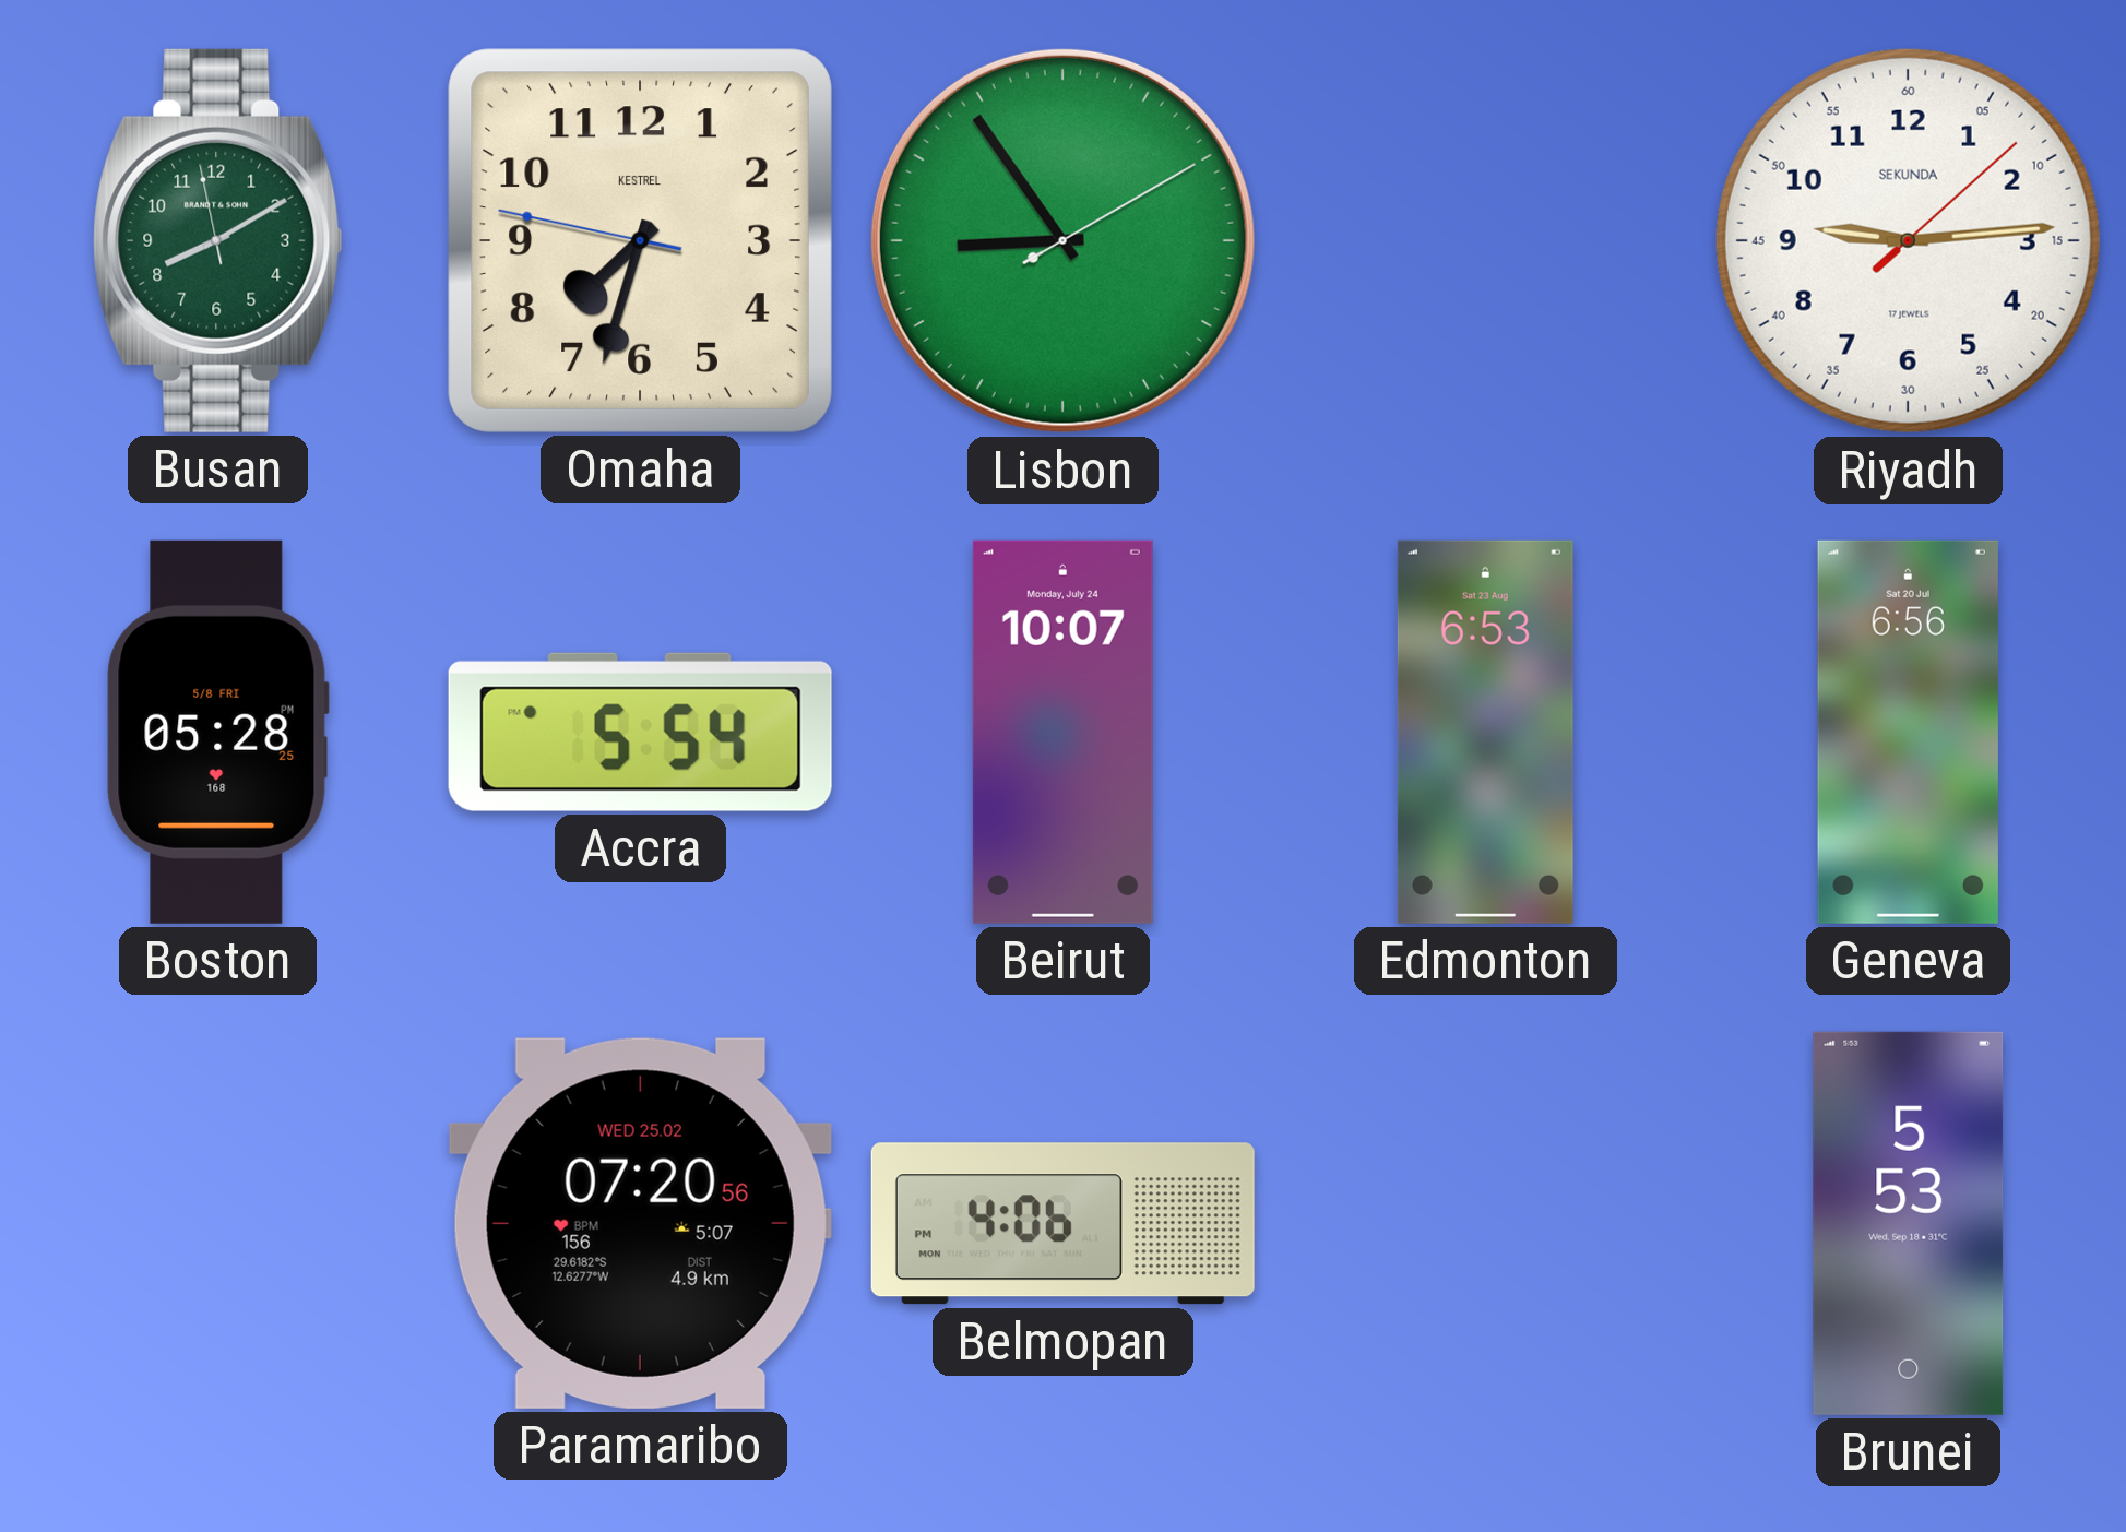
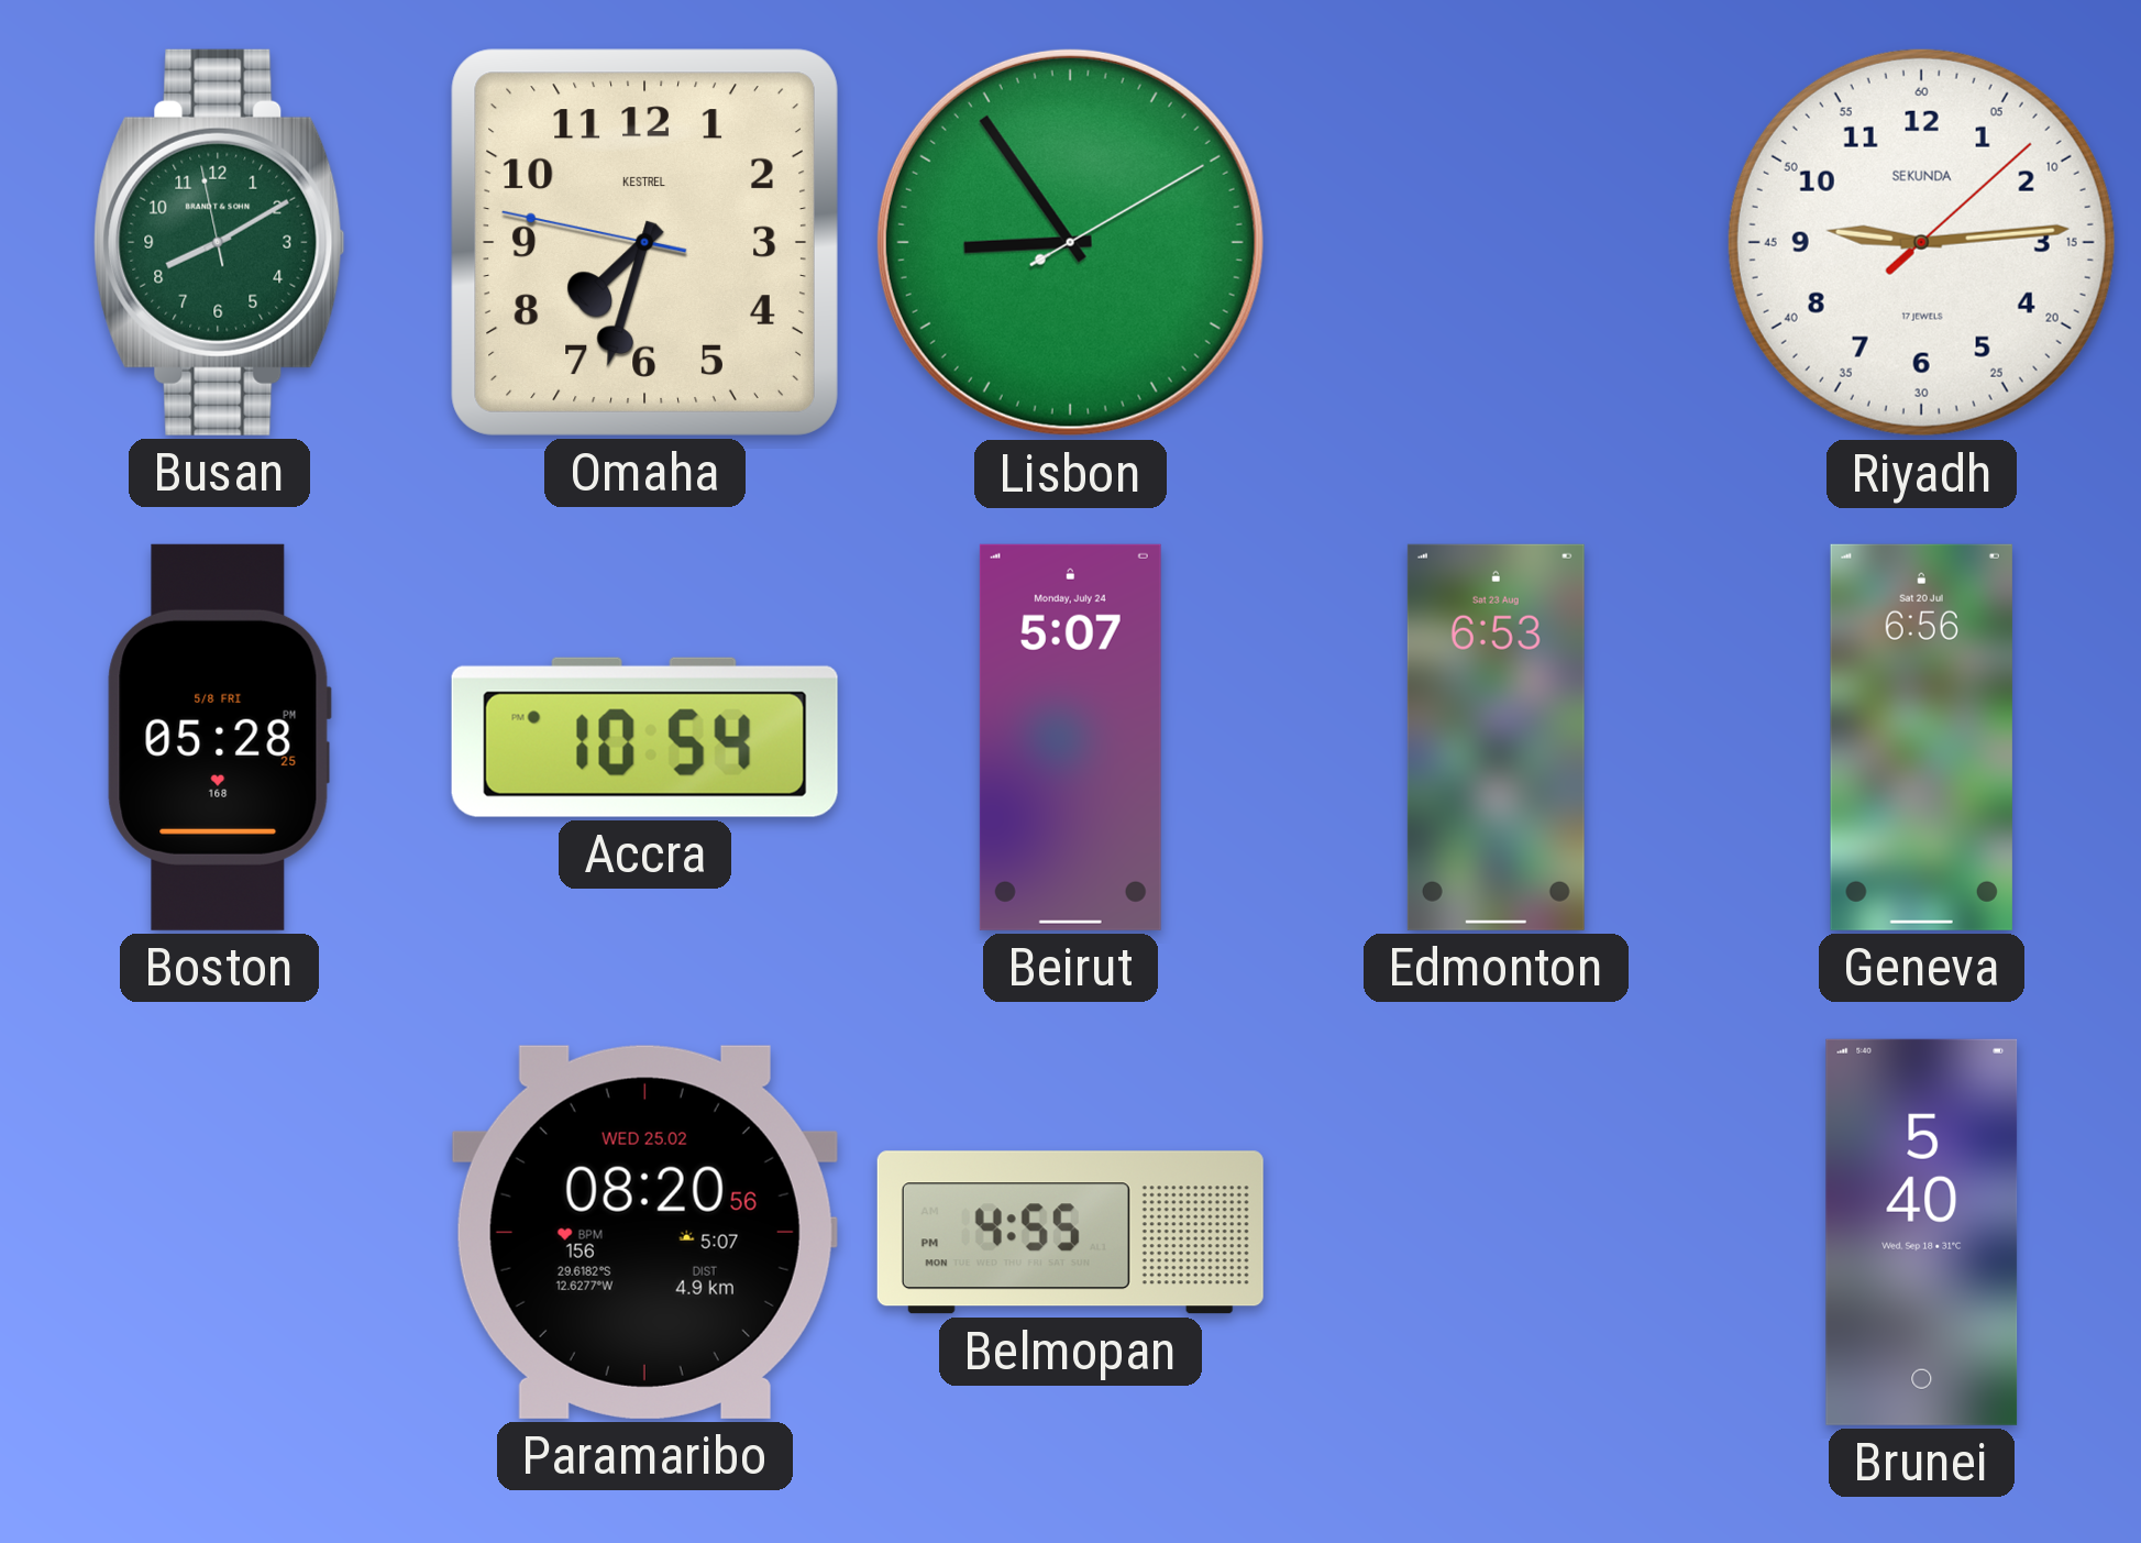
Accra: 5:54 -> 10:54 (644, 737)
Beirut: 10:07 -> 5:07 (1070, 737)
Paramaribo: 07:20 -> 08:20 (644, 1232)
Belmopan: 4:06 -> 4:55 (1070, 1233)
Brunei: 5:53 -> 5:40 (1922, 1232)
